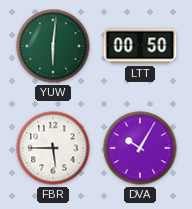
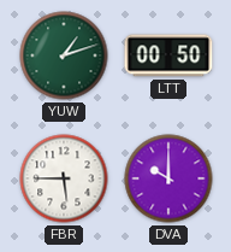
YUW: 6:01 -> 1:12 (64, 55)
DVA: 10:05 -> 10:00 (168, 178)
